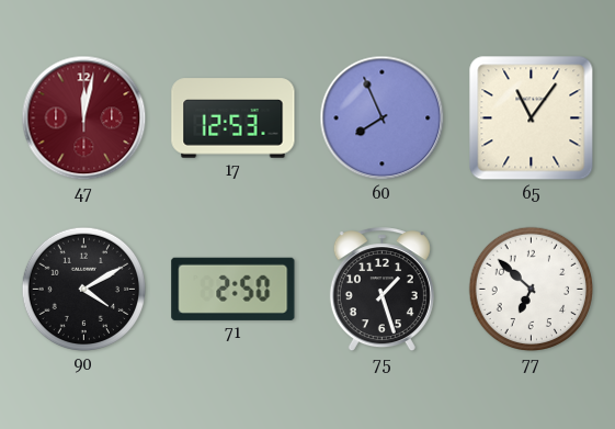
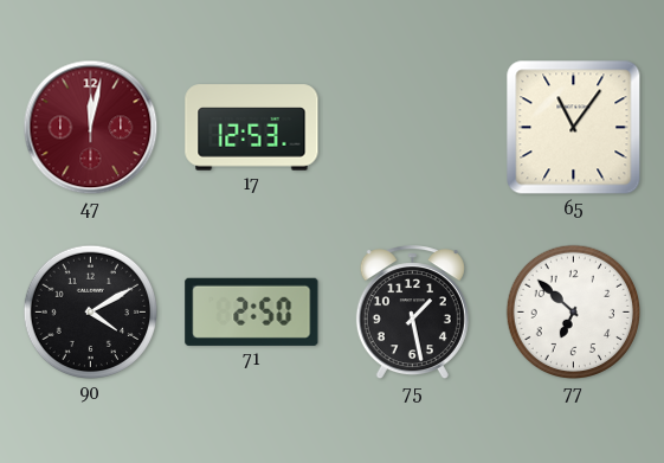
60: 7:56 -> none (383, 118)
75: 1:27 -> 1:28 (412, 313)
